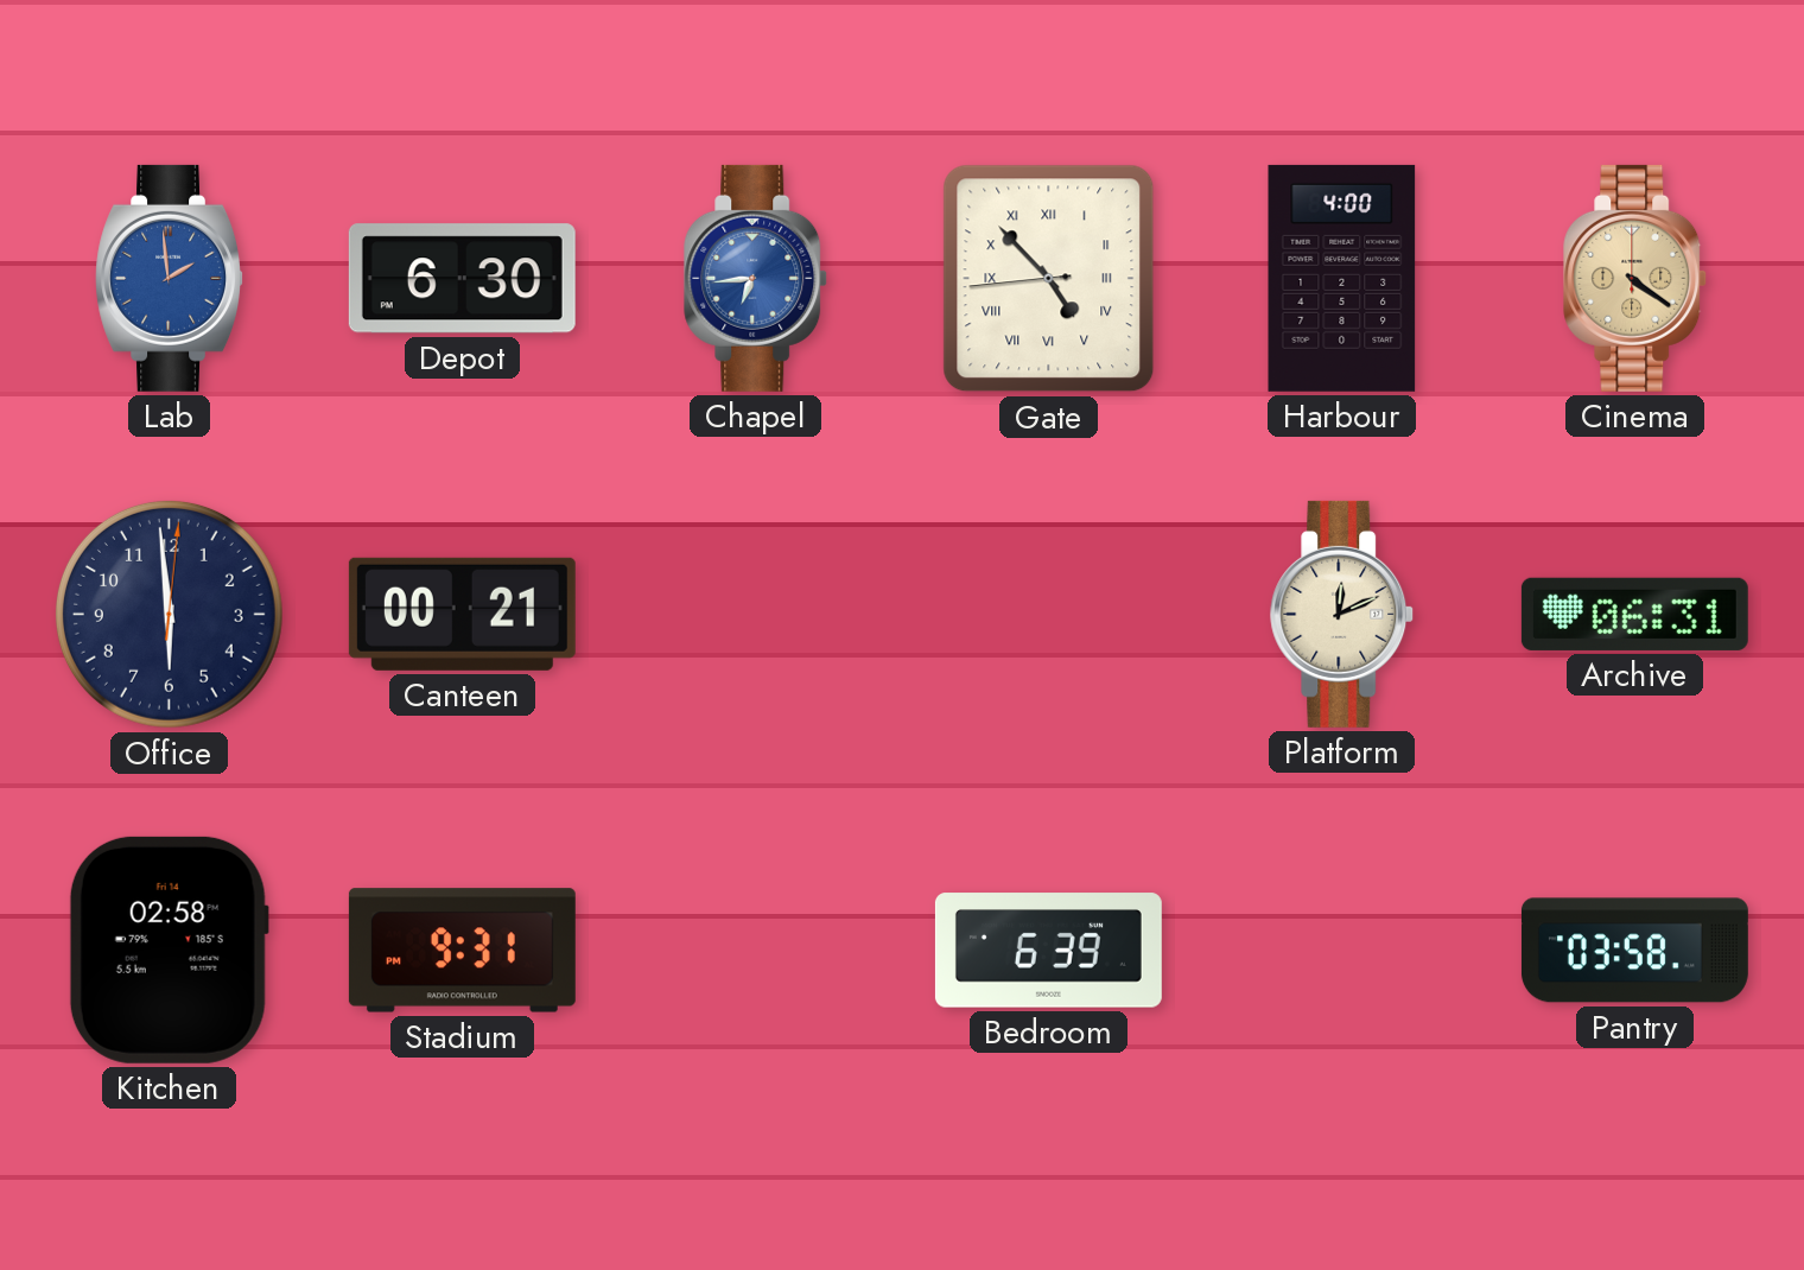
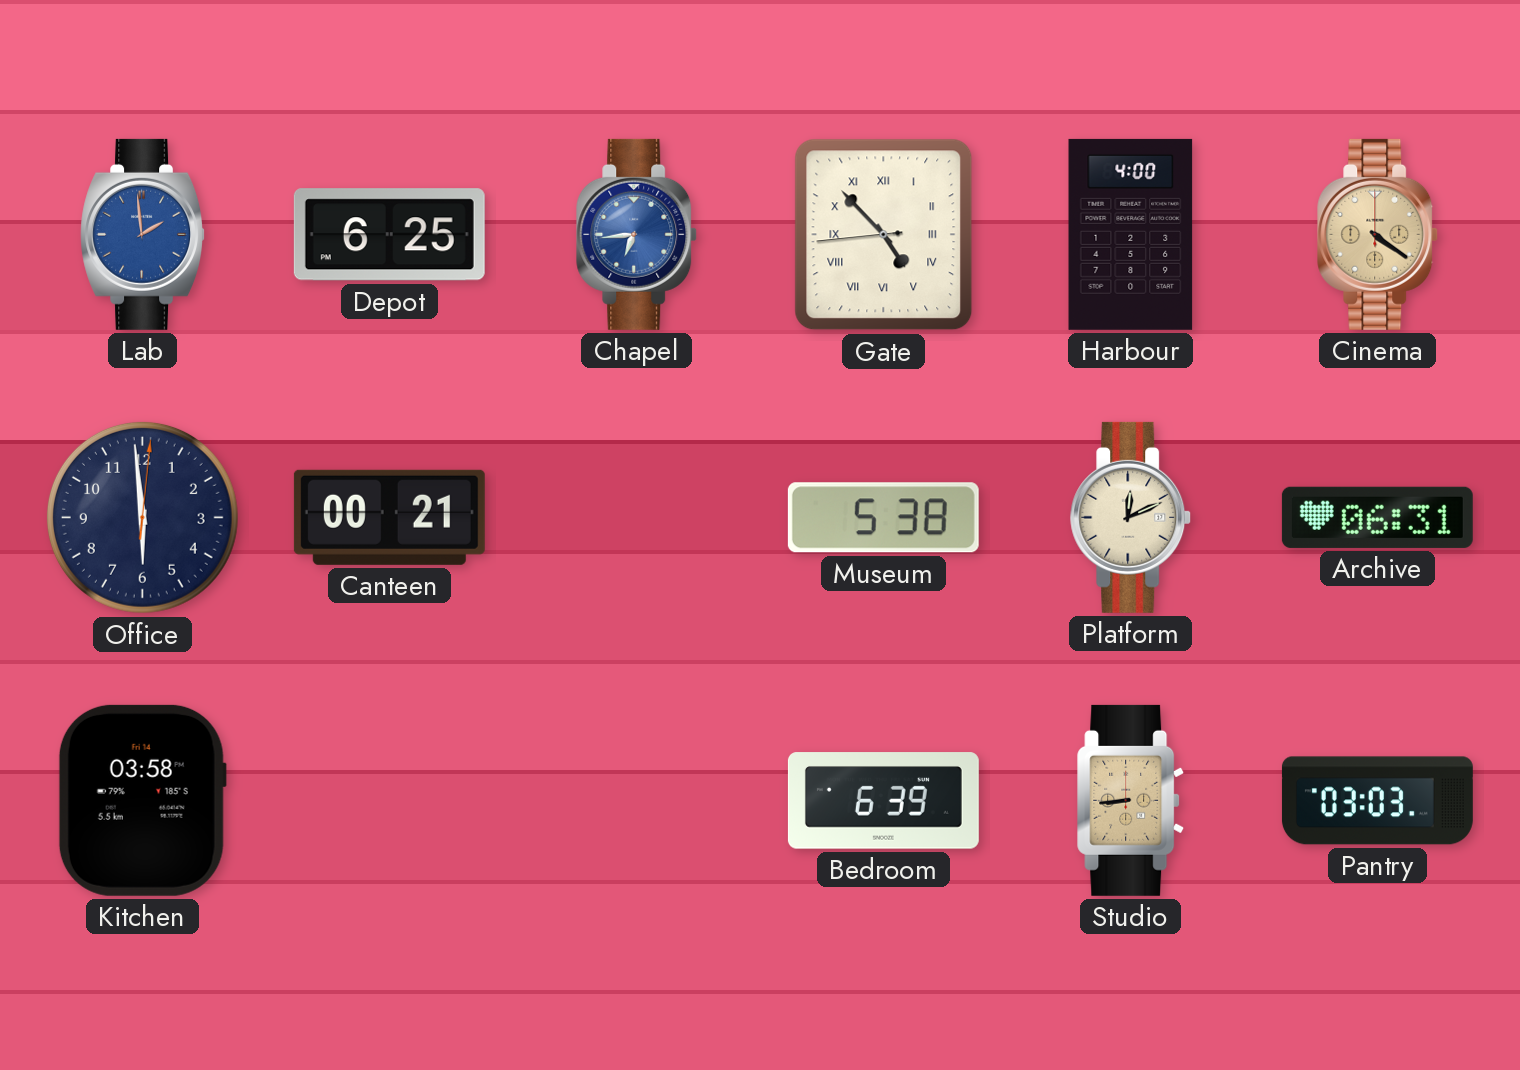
Depot: 6:30 -> 6:25 (389, 235)
Museum: none -> 5:38 (883, 518)
Kitchen: 02:58 -> 03:58 (142, 800)
Stadium: 9:31 -> none (462, 951)
Studio: none -> 8:44 (1131, 800)
Pantry: 03:58 -> 03:03 (1377, 801)
